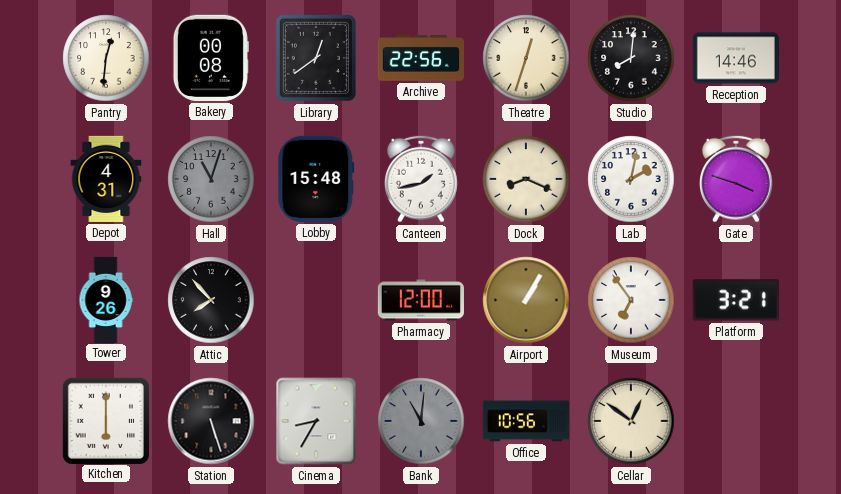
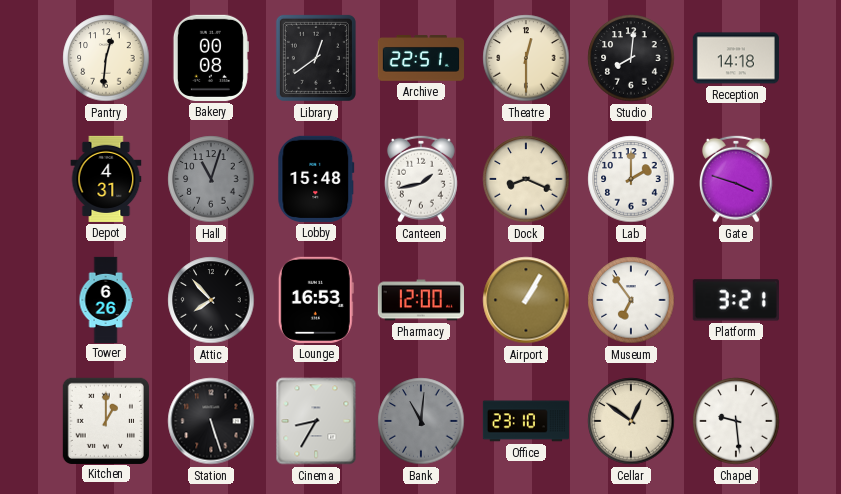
Archive: 22:56 -> 22:51 (420, 58)
Theatre: 12:33 -> 12:30 (526, 58)
Reception: 14:46 -> 14:18 (736, 58)
Lab: 2:02 -> 2:00 (631, 179)
Tower: 9:26 -> 6:26 (106, 299)
Lounge: none -> 16:53 (316, 300)
Kitchen: 6:00 -> 1:00 (105, 420)
Office: 10:56 -> 23:10 (526, 421)
Chapel: none -> 9:29 (736, 421)
